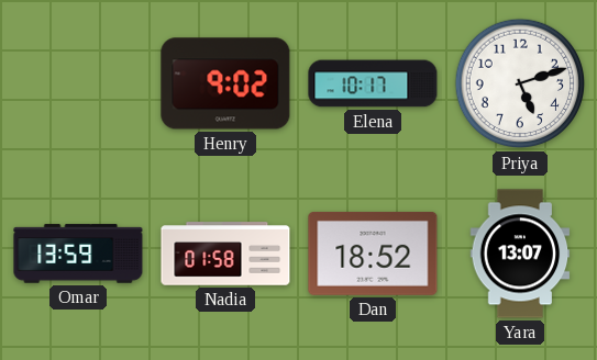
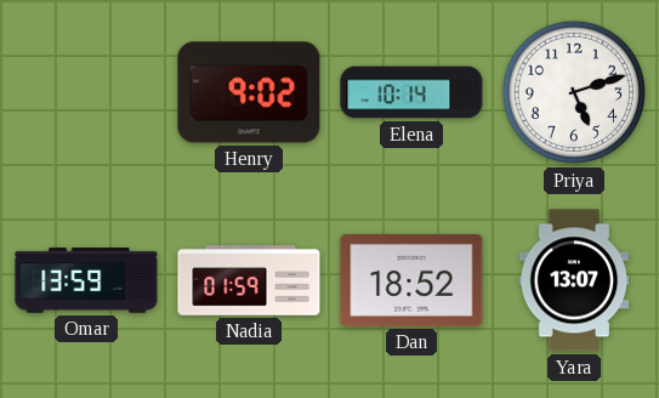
Elena: 10:17 -> 10:14 (411, 92)
Nadia: 01:58 -> 01:59 (249, 280)
